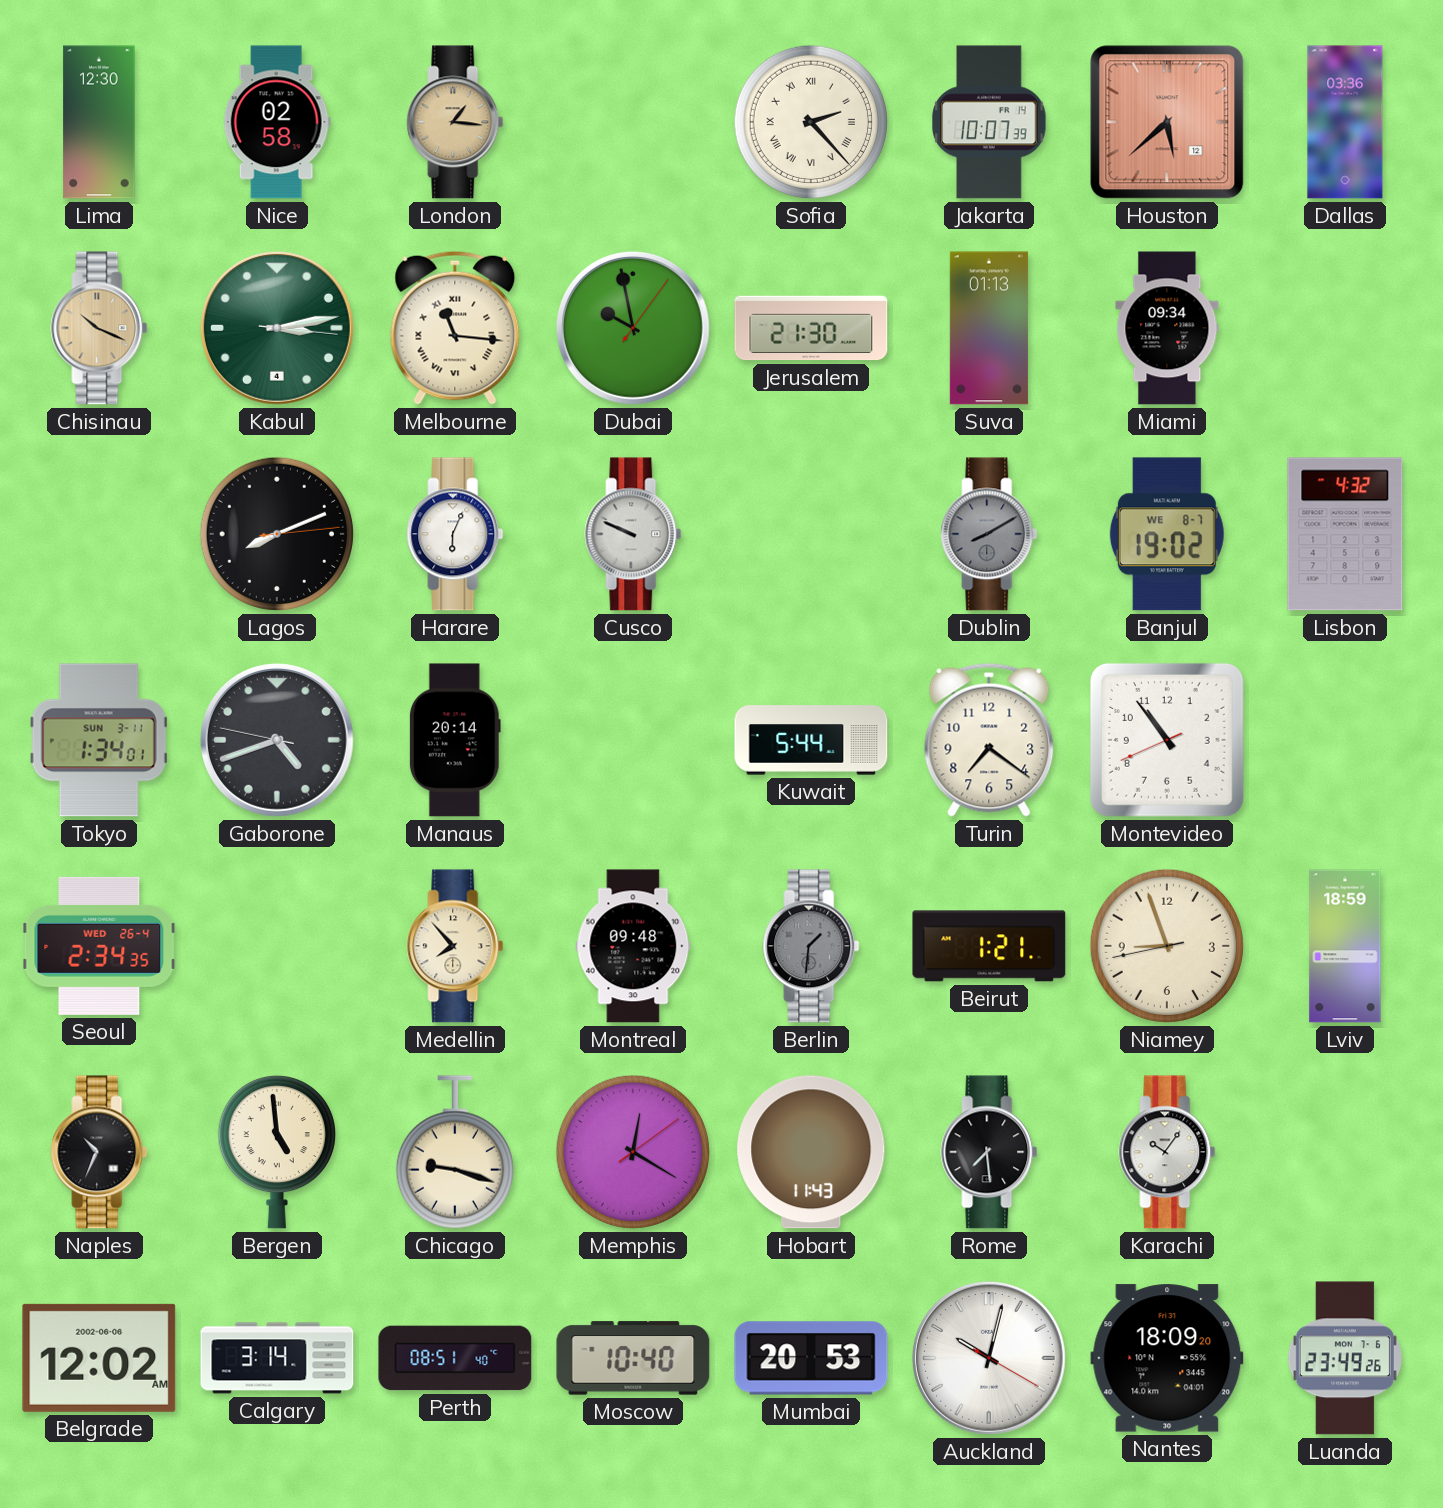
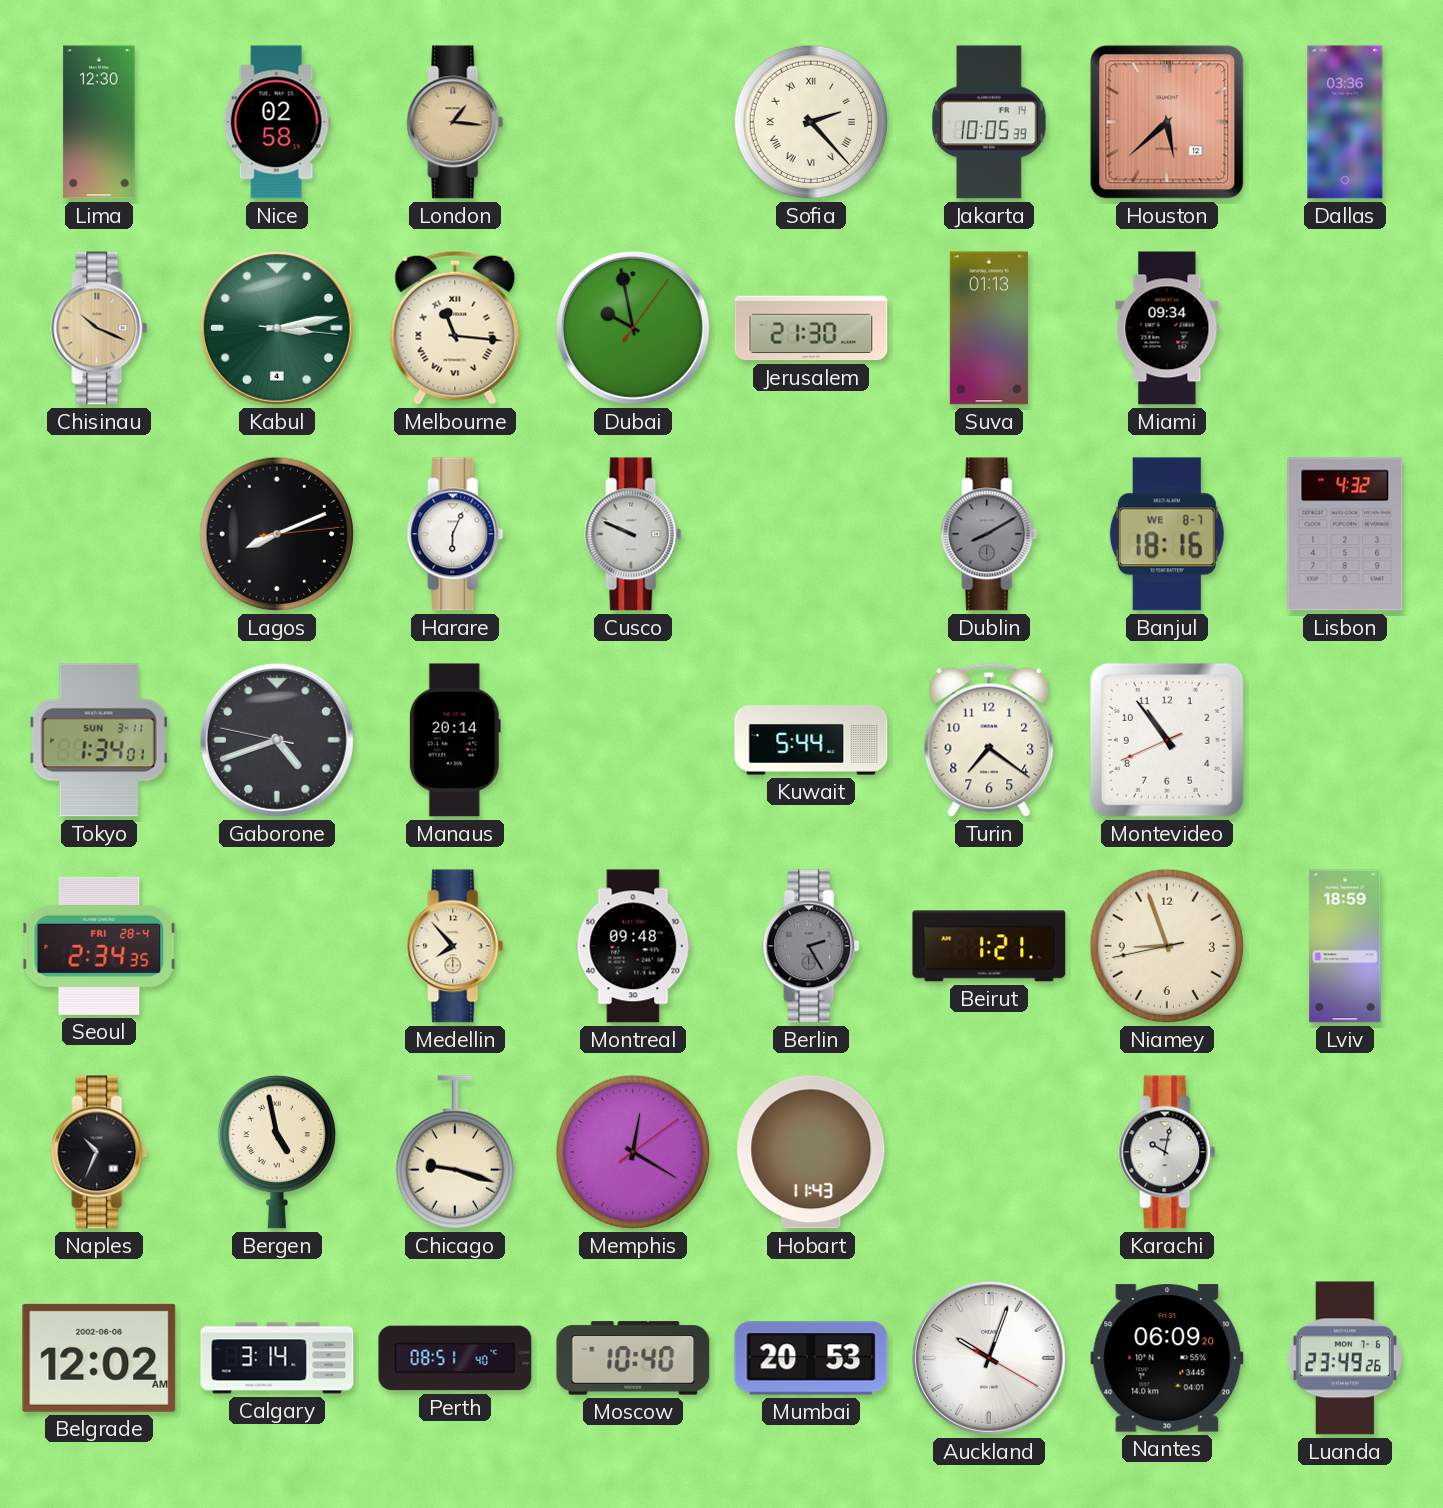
Jakarta: 10:07 -> 10:05 (989, 122)
Banjul: 19:02 -> 18:16 (1167, 534)
Seoul date: WED 26-4 -> FRI 28-4 (99, 946)
Berlin: 1:31 -> 2:25 (811, 946)
Bergen: 4:59 -> 4:58 (277, 1152)
Rome: 7:29 -> none (989, 1152)
Karachi: 10:06 -> 10:02 (1167, 1152)
Auckland: 10:02 -> 10:03 (989, 1358)
Nantes: 18:09 -> 06:09 (1167, 1358)
